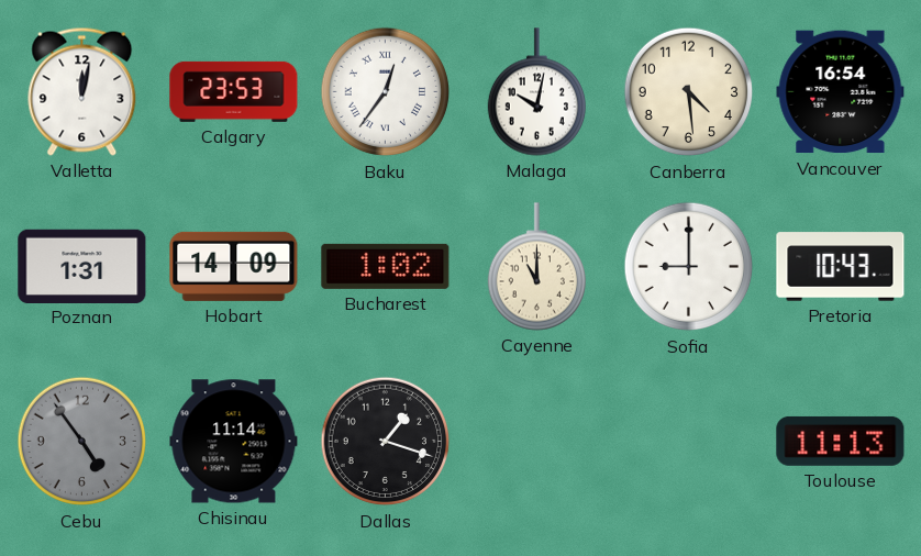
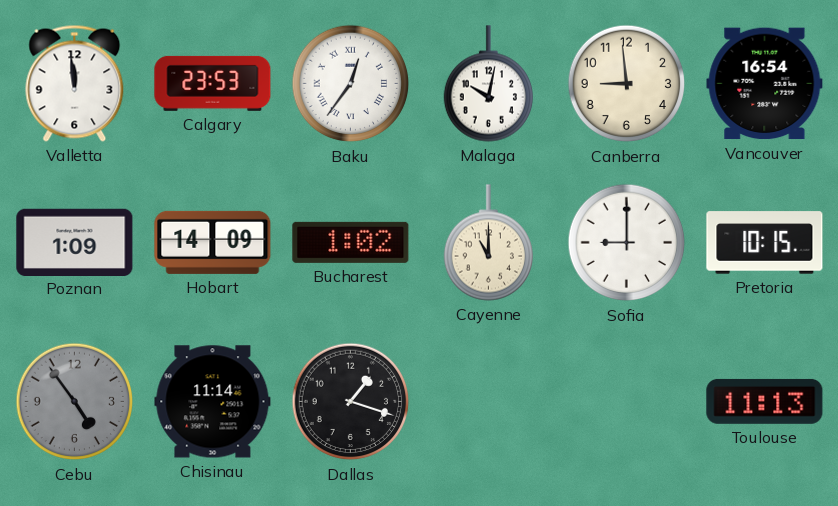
Valletta: 12:02 -> 11:59 (75, 83)
Canberra: 4:29 -> 8:59 (627, 84)
Poznan: 1:31 -> 1:09 (75, 242)
Pretoria: 10:43 -> 10:15 (765, 243)
